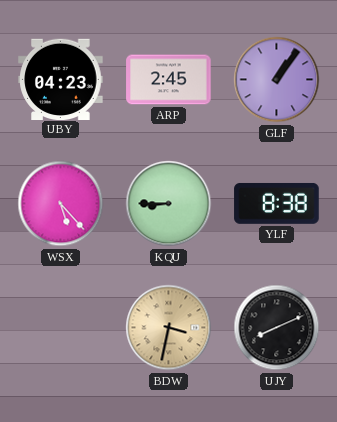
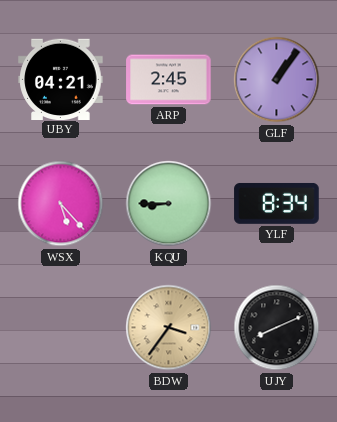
UBY: 04:23 -> 04:21 (61, 79)
YLF: 8:38 -> 8:34 (277, 204)
BDW: 3:32 -> 3:36 (169, 328)
